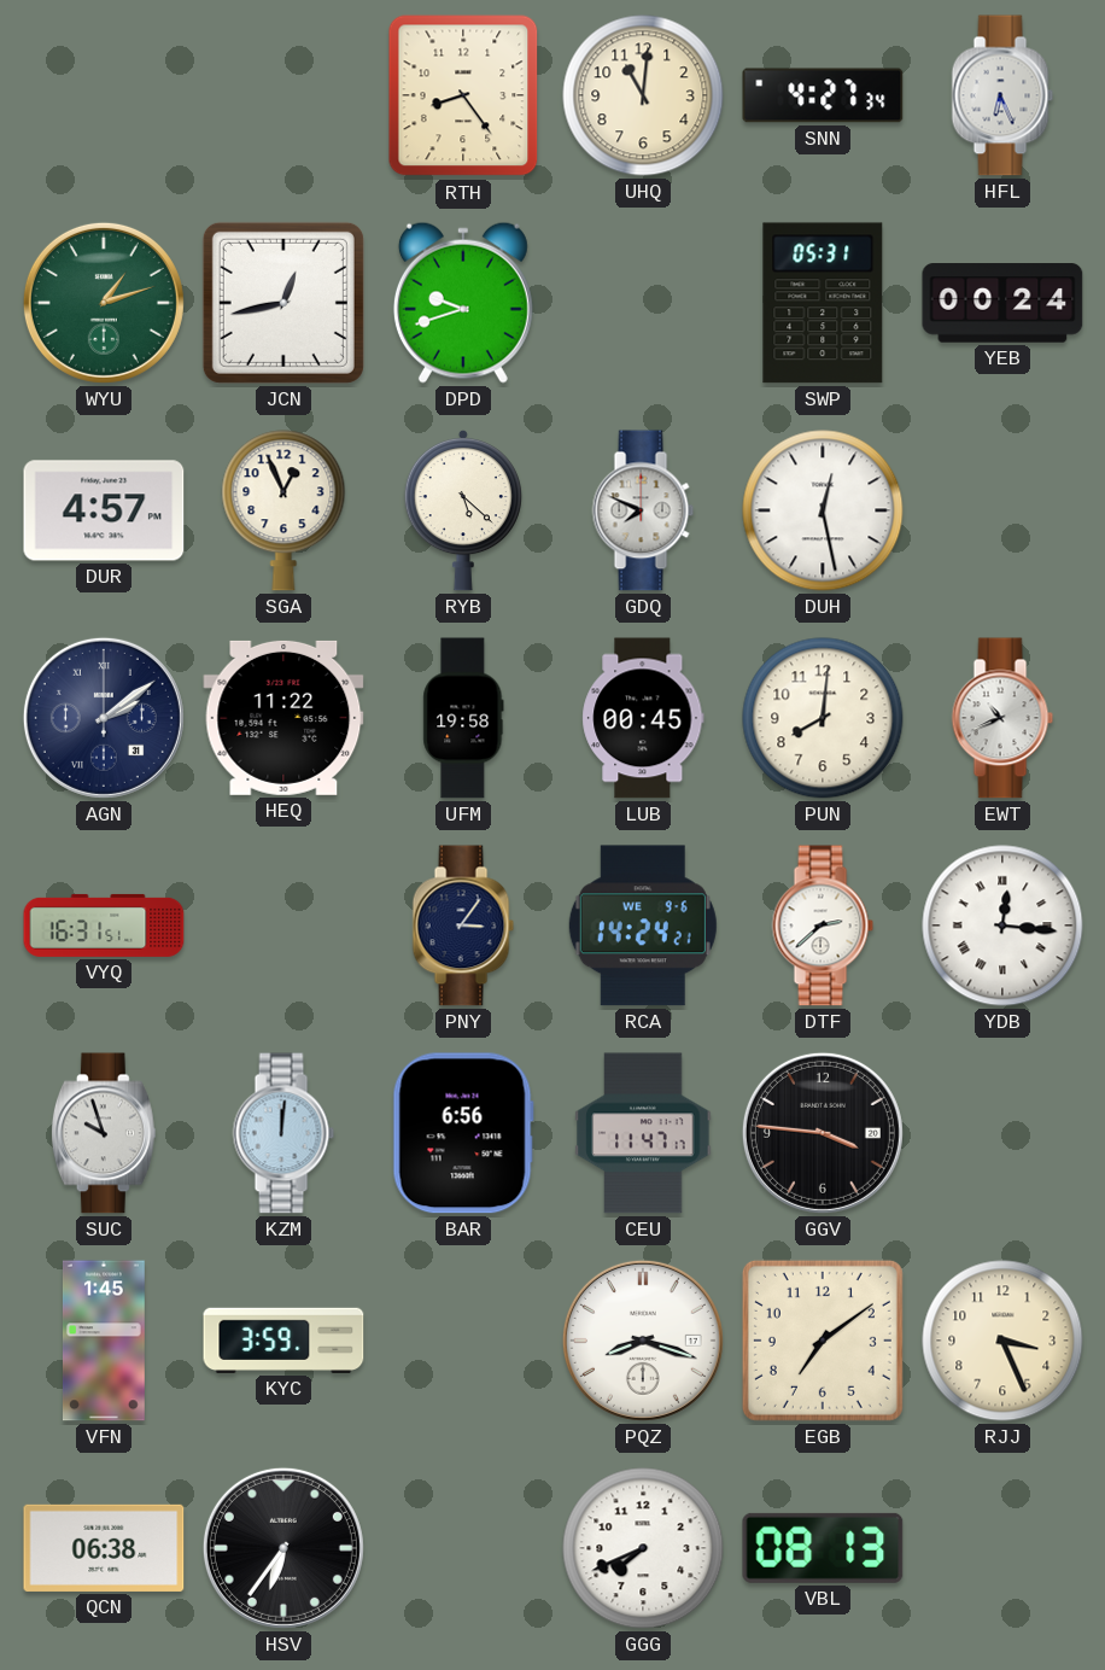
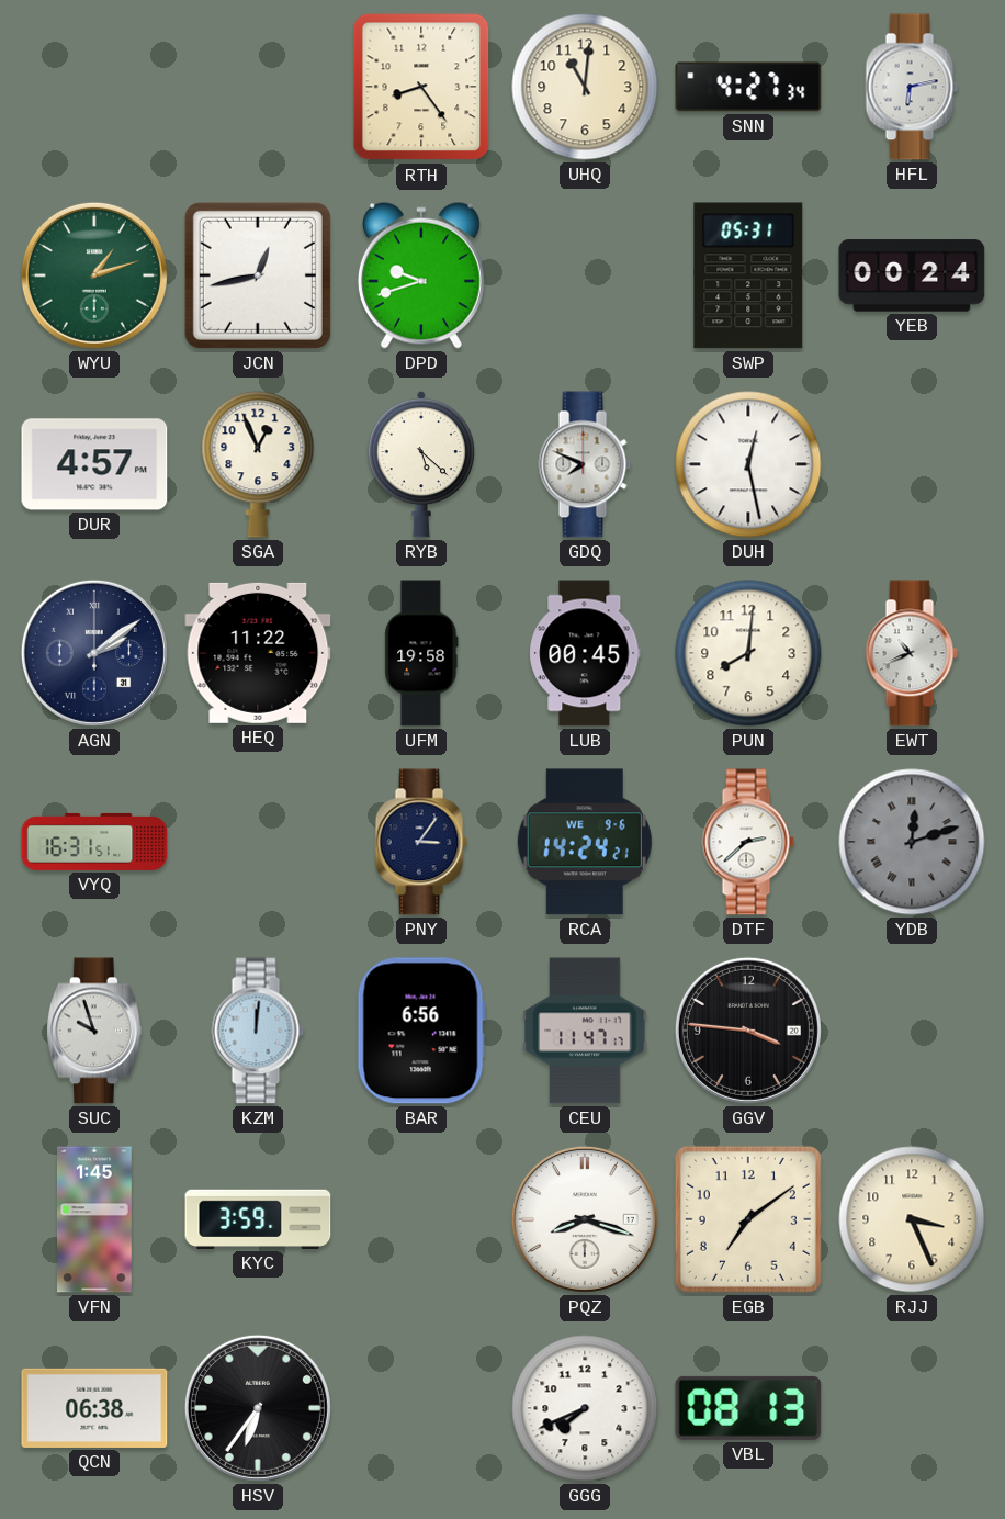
HFL: 6:26 -> 6:13 (912, 87)
YDB: 12:16 -> 12:12 (912, 842)
YDB dial: white -> grey (912, 842)
